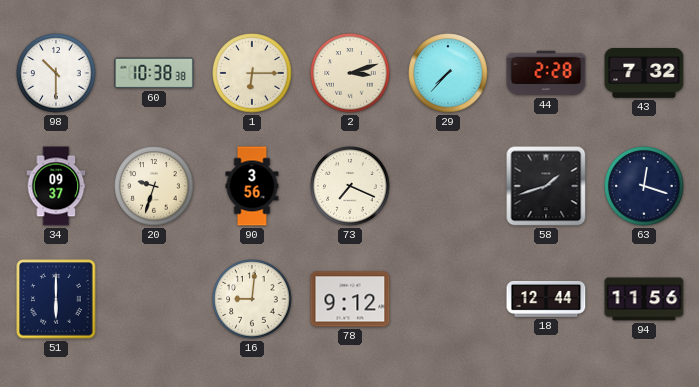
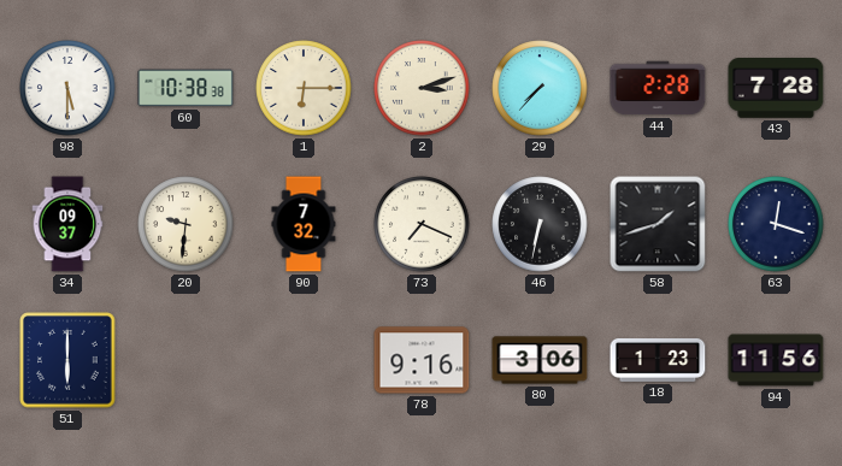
98: 10:30 -> 5:30 (67, 88)
43: 7:32 -> 7:28 (776, 89)
20: 9:33 -> 9:31 (186, 224)
90: 3:56 -> 7:32 (304, 224)
46: none -> 6:32 (540, 224)
16: 9:01 -> none (252, 299)
78: 9:12 -> 9:16 (422, 360)
80: none -> 3:06 (540, 360)
18: 12:44 -> 1:23 (658, 360)
